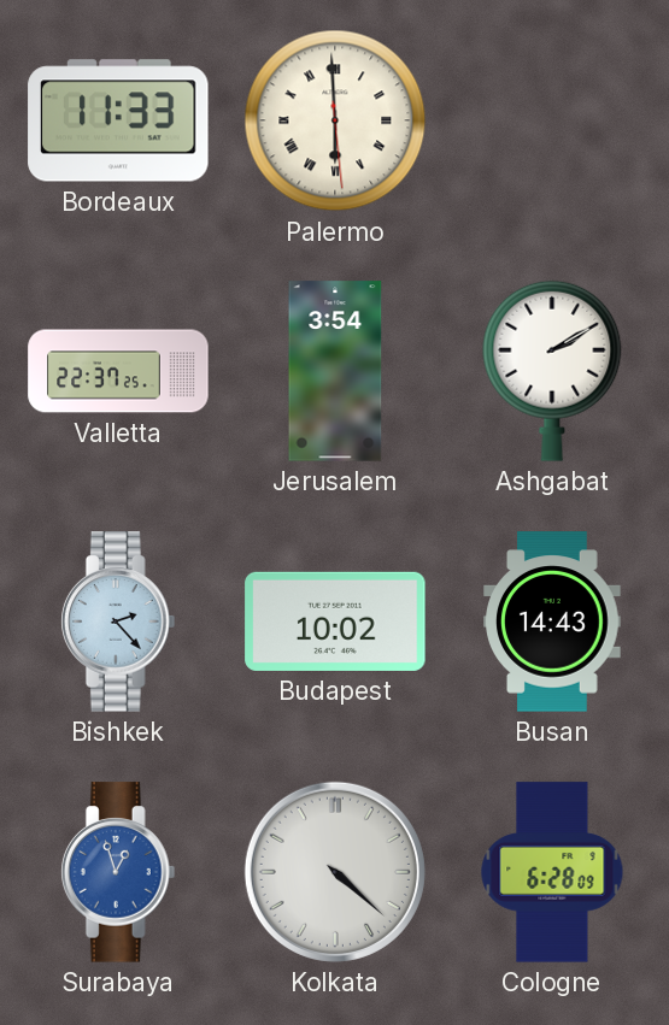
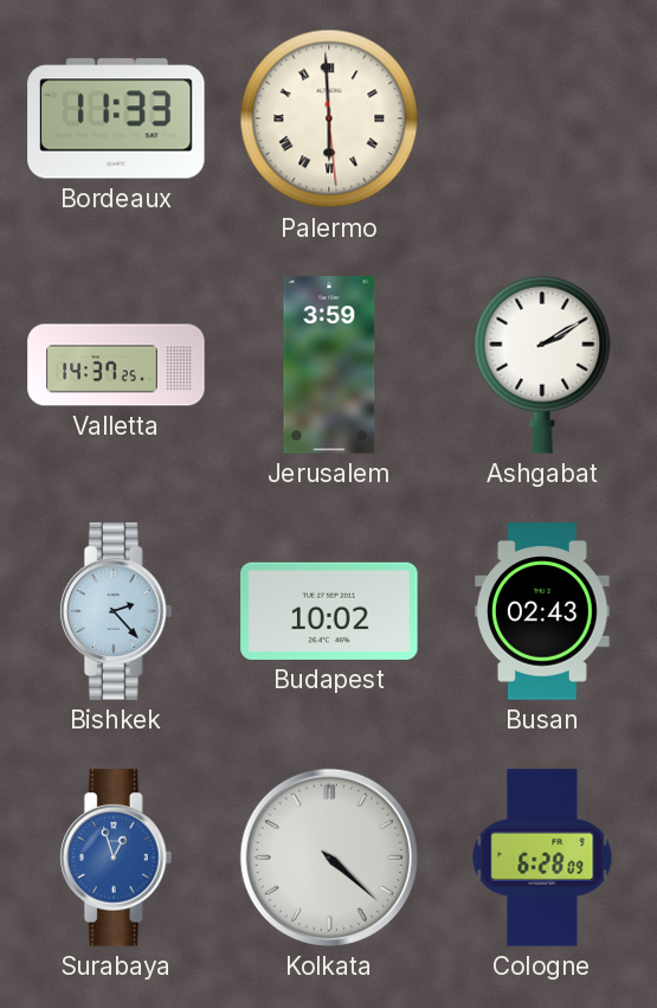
Valletta: 22:37 -> 14:37 (116, 365)
Jerusalem: 3:54 -> 3:59 (329, 365)
Busan: 14:43 -> 02:43 (542, 611)
